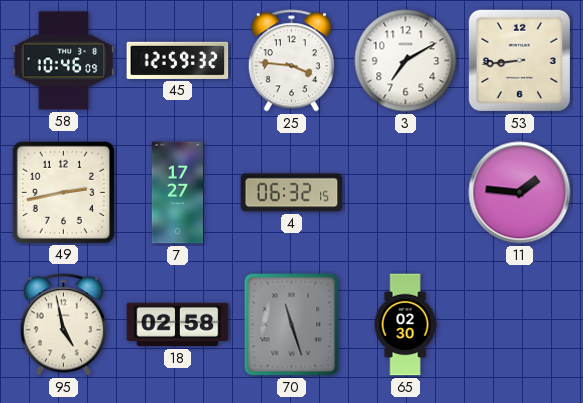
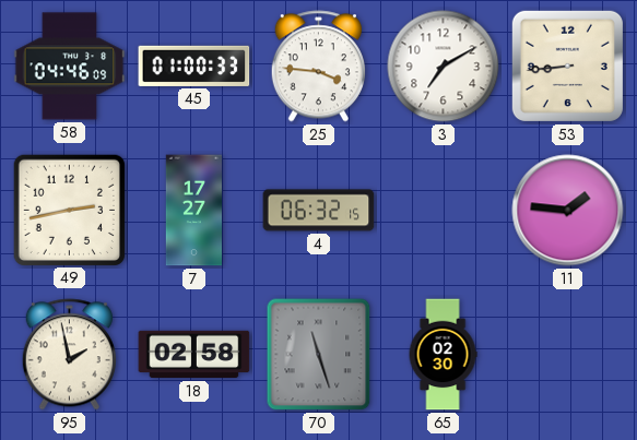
58: 10:46 -> 04:46 (70, 67)
45: 12:59 -> 01:00 (194, 66)
95: 4:58 -> 1:58 (69, 355)
